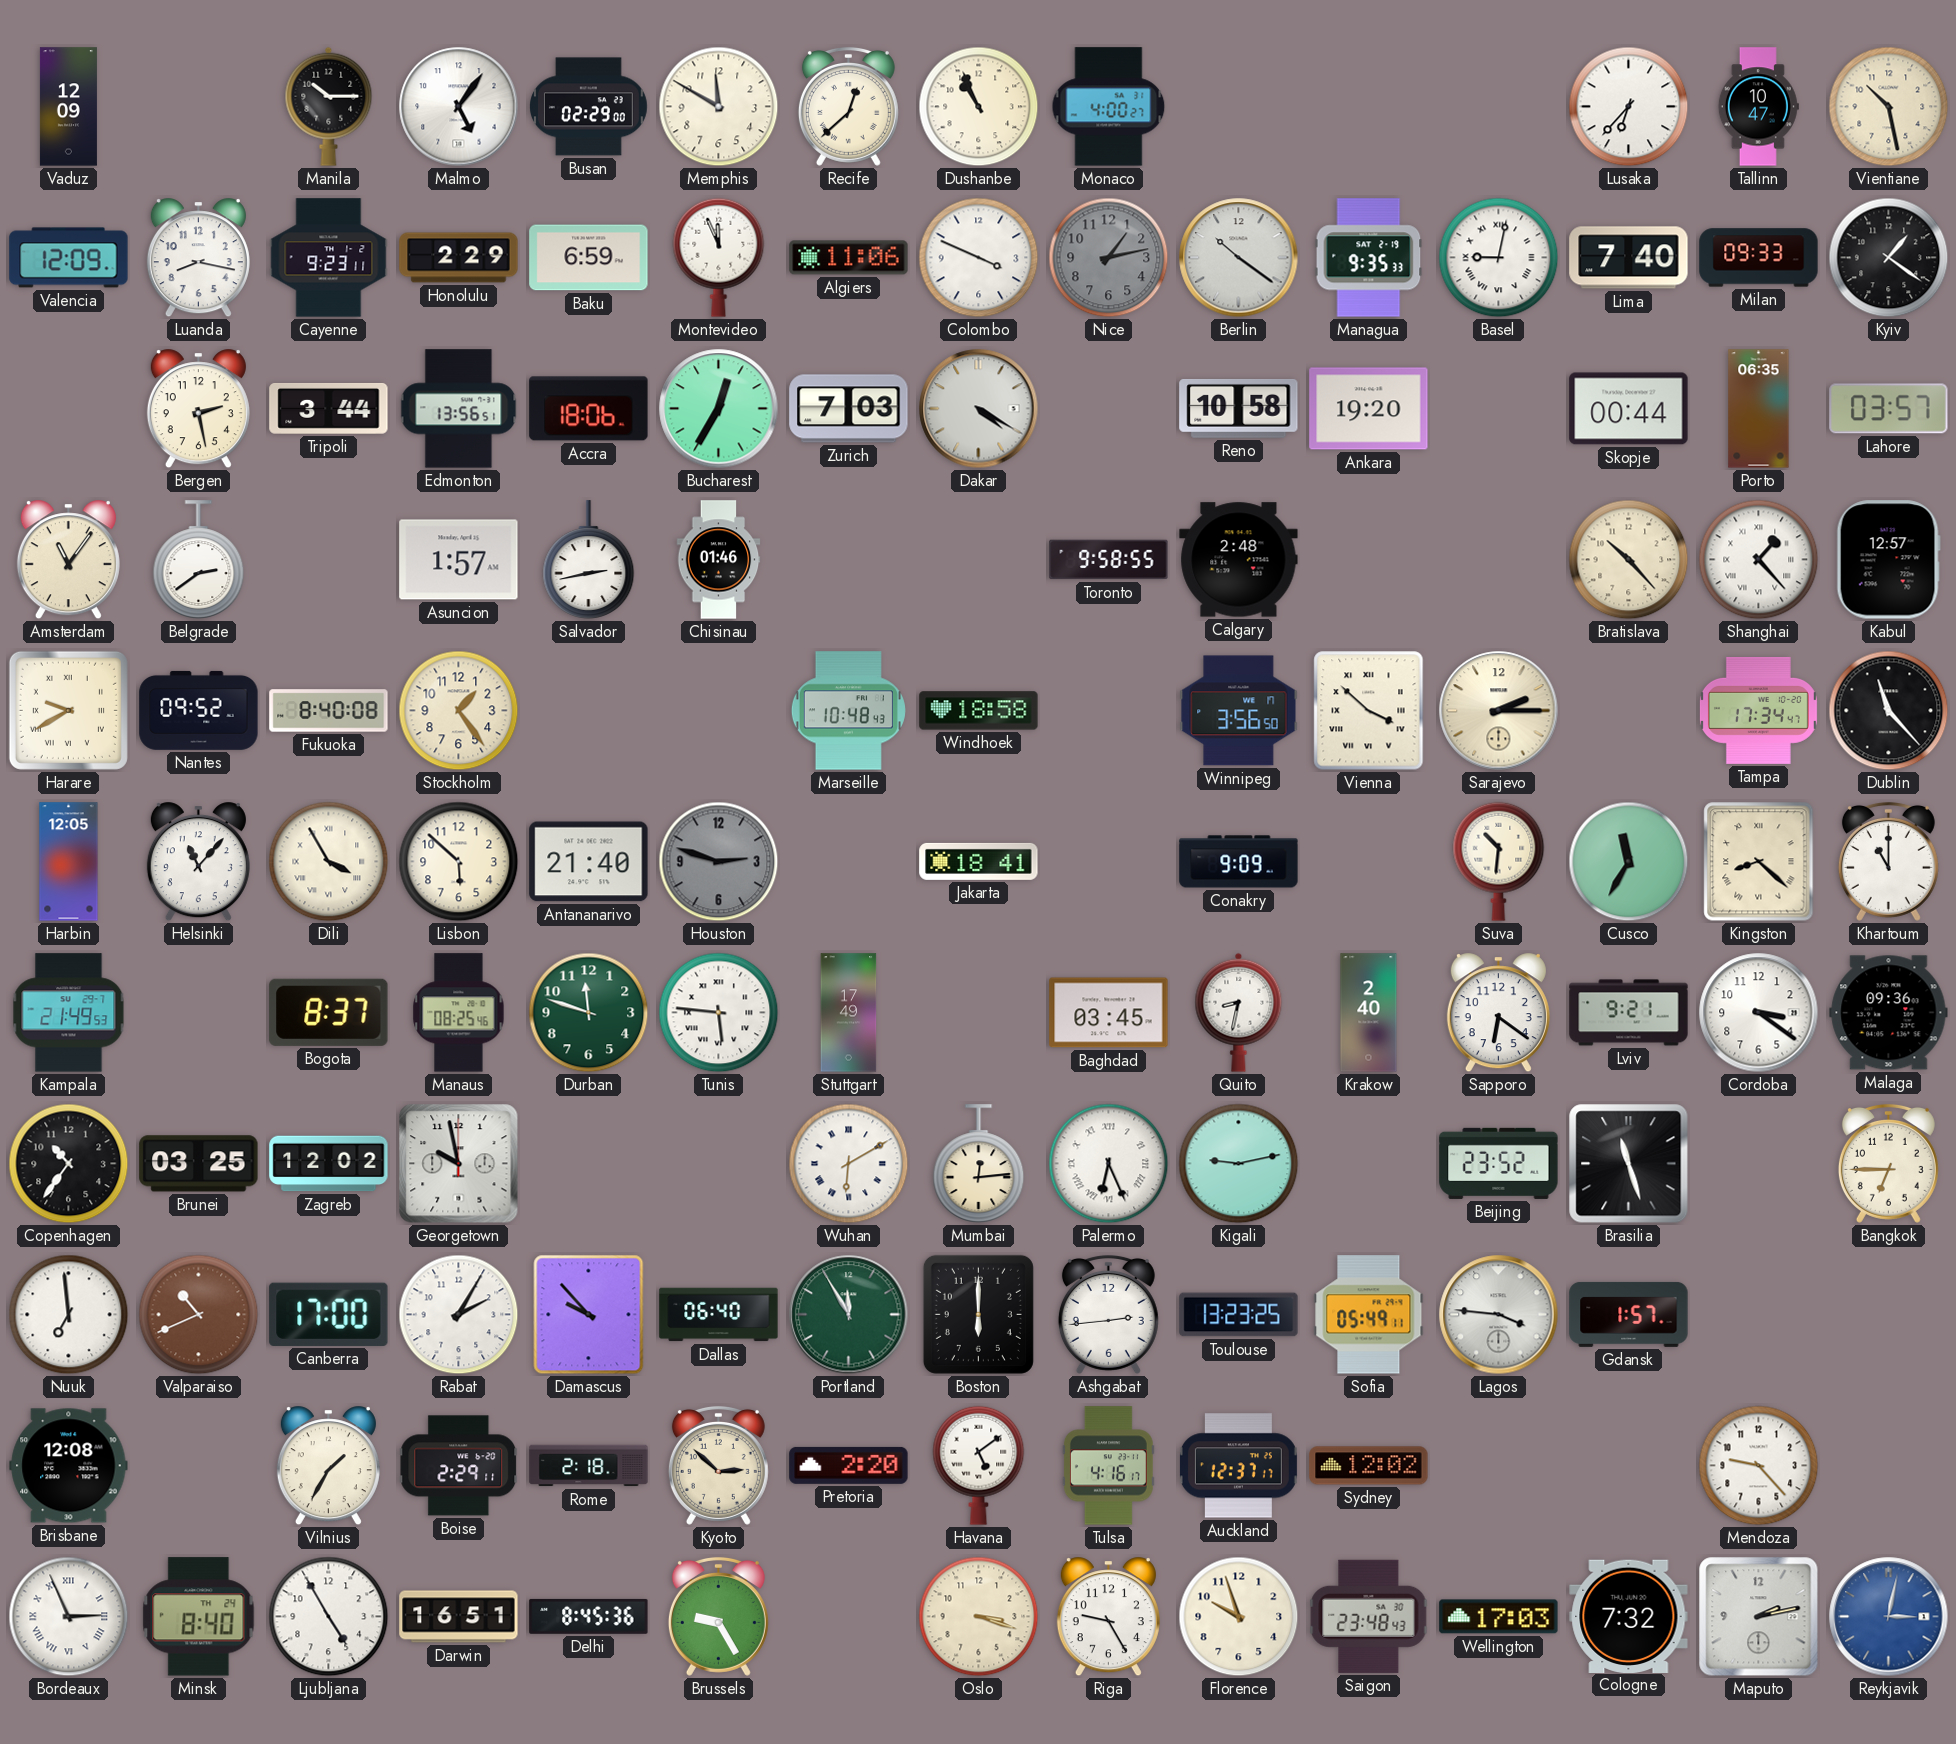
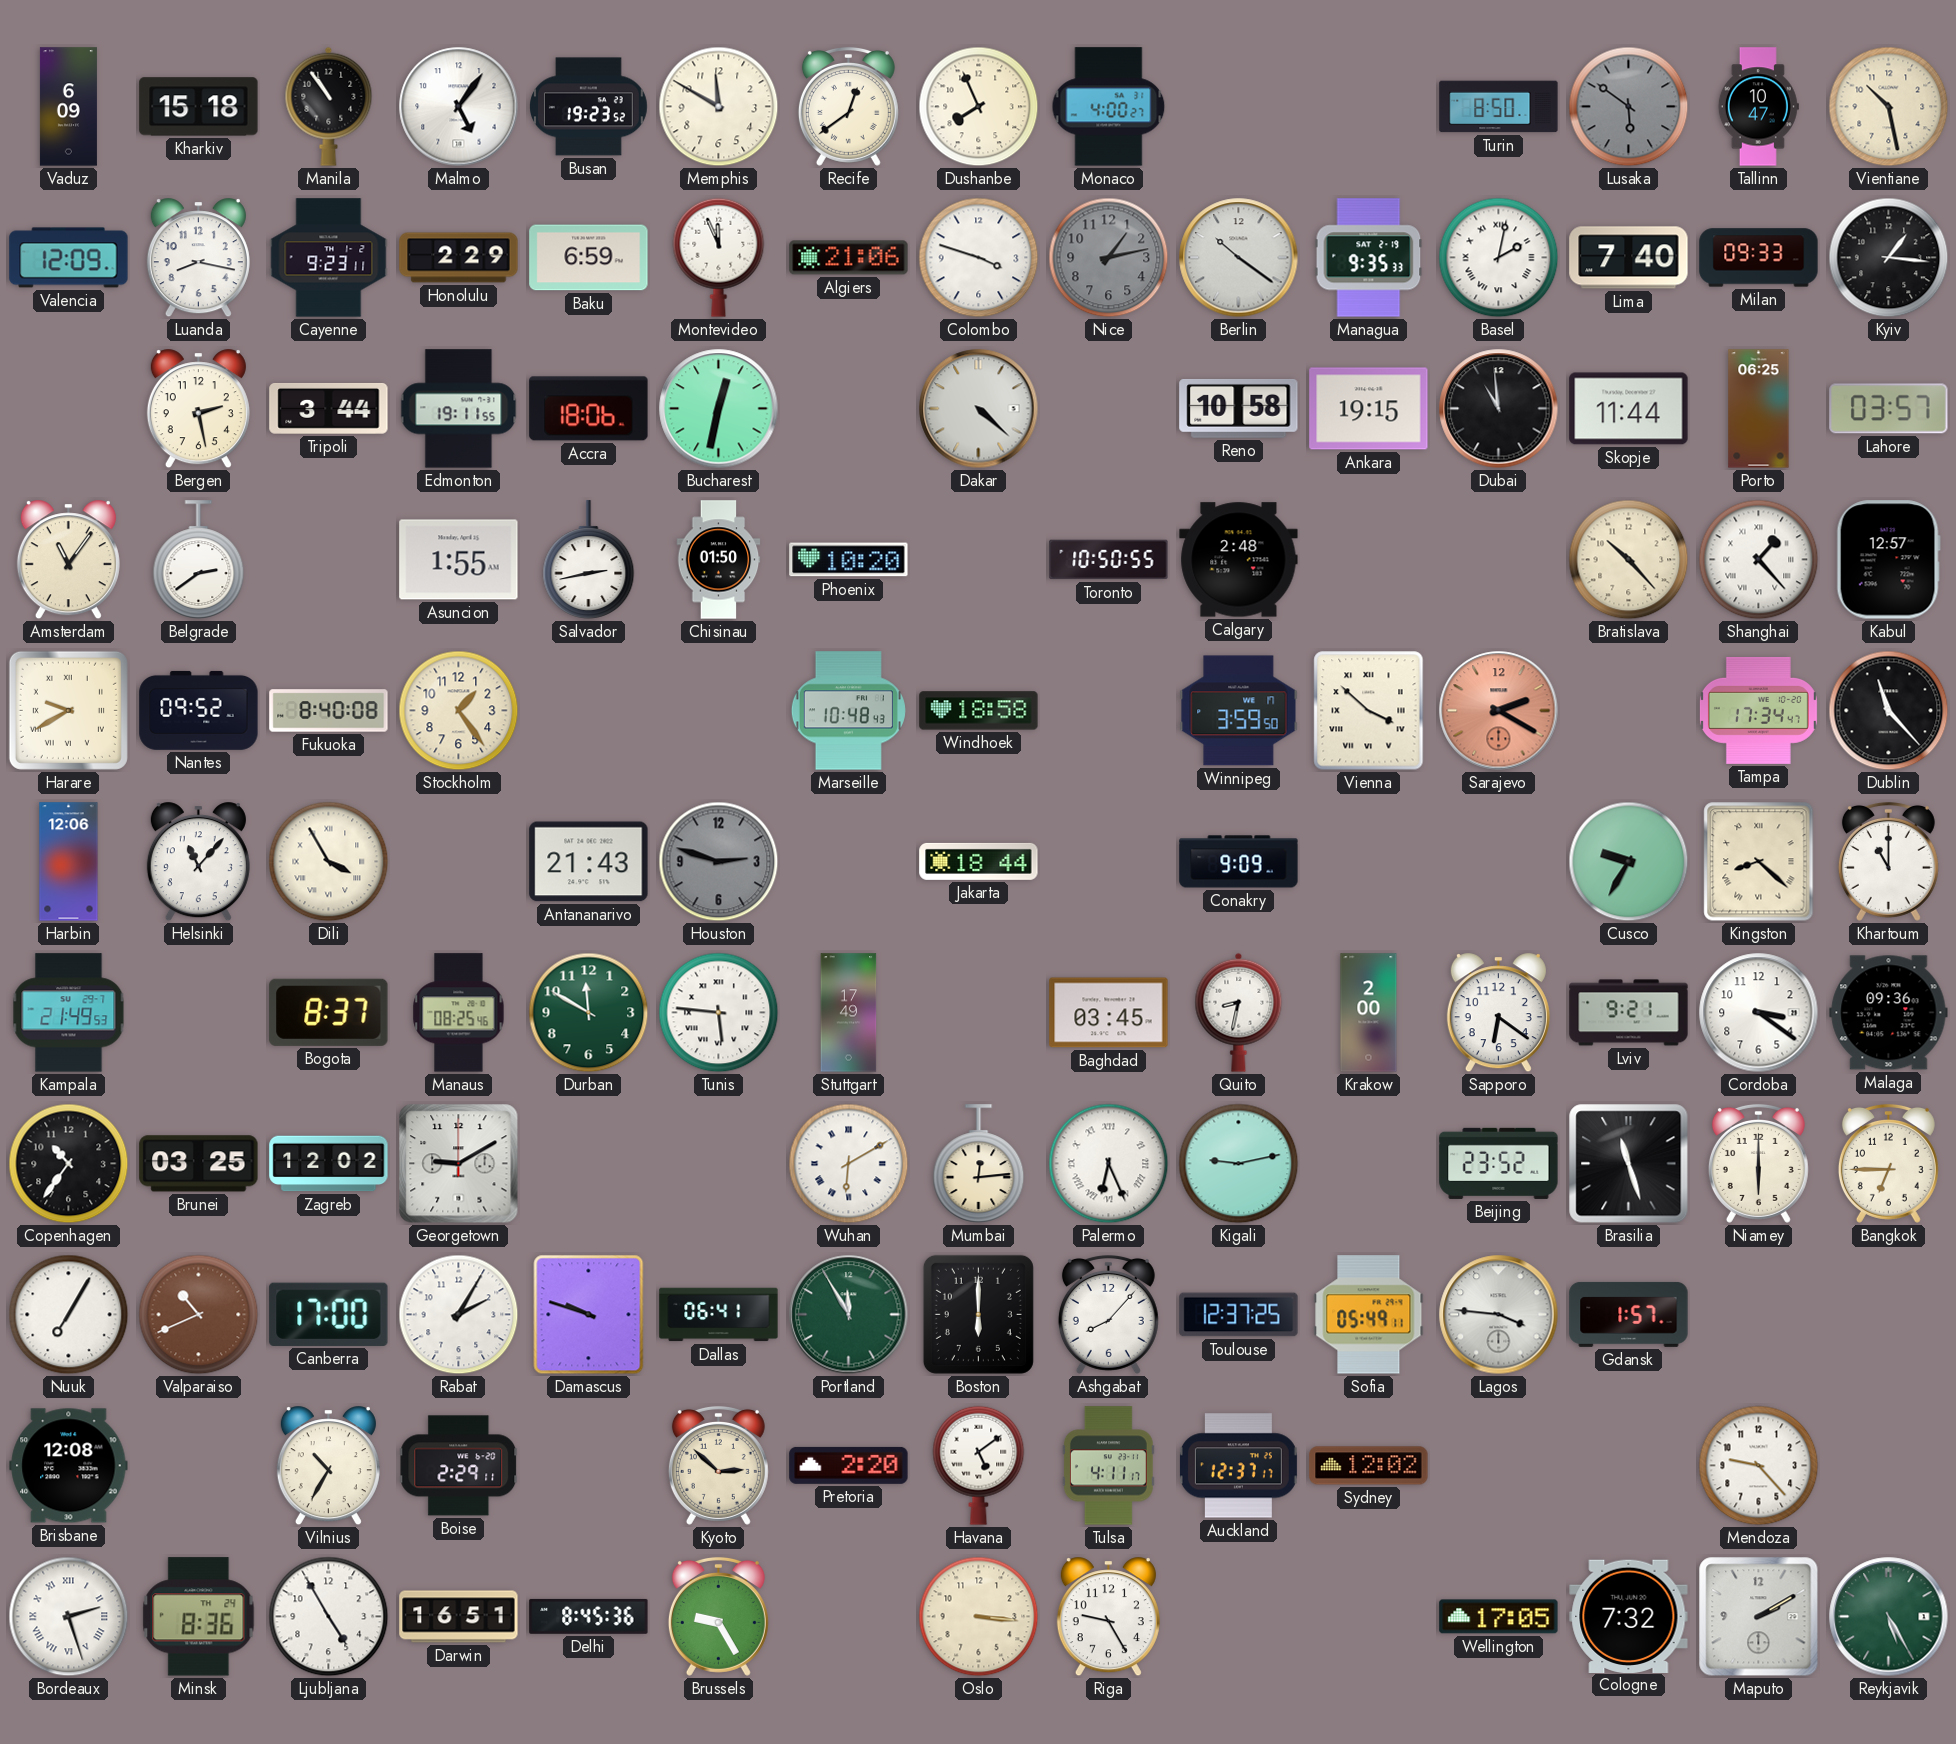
Vaduz: 12:09 -> 6:09 (68, 107)
Kharkiv: none -> 15:18 (199, 107)
Manila: 10:15 -> 10:54 (329, 106)
Busan: 02:29 -> 19:23 (588, 107)
Recife: 12:38 -> 12:39 (848, 106)
Dushanbe: 10:56 -> 7:56 (979, 107)
Turin: none -> 8:50 (1499, 107)
Lusaka: 6:37 -> 5:51 (1629, 107)
Lusaka dial: white -> grey (1629, 107)
Algiers: 11:06 -> 21:06 (849, 258)
Colombo: 3:49 -> 3:48 (979, 258)
Basel: 9:02 -> 2:02 (1499, 258)
Kyiv: 1:21 -> 1:16 (1889, 258)
Edmonton: 13:56 -> 19:11 (459, 409)
Bucharest: 12:35 -> 12:32 (719, 409)
Zurich: 7:03 -> none (849, 409)
Dakar: 4:20 -> 4:22 (979, 409)
Ankara: 19:20 -> 19:15 (1369, 409)
Dubai: none -> 10:59 (1499, 409)
Skopje: 00:44 -> 11:44 (1629, 409)
Porto: 06:35 -> 06:25 (1759, 409)
Asuncion: 1:57 -> 1:55 (459, 560)
Chisinau: 01:46 -> 01:50 (719, 560)
Phoenix: none -> 10:20 (849, 560)
Toronto: 9:58 -> 10:50 (1109, 560)
Winnipeg: 3:56 -> 3:59 (1239, 711)
Sarajevo: 2:15 -> 2:20 (1499, 711)
Sarajevo dial: cream -> salmon (1499, 711)
Harbin: 12:05 -> 12:06 (69, 862)
Lisbon: 5:52 -> none (459, 862)
Antananarivo: 21:40 -> 21:43 (589, 862)
Jakarta: 18:41 -> 18:44 (979, 861)
Suva: 10:31 -> none (1499, 861)
Cusco: 11:35 -> 9:35 (1629, 862)
Durban: 11:48 -> 11:50 (589, 1013)
Krakow: 2:40 -> 2:00 (1369, 1013)
Georgetown: 9:58 -> 9:10 (459, 1164)
Niamey: none -> 6:00 (1758, 1163)
Nuuk: 6:59 -> 7:05 (69, 1315)
Damascus: 9:53 -> 9:48 (589, 1315)
Dallas: 06:40 -> 06:41 (719, 1315)
Ashgabat: 2:44 -> 8:07 (1108, 1314)
Toulouse: 13:23 -> 12:37 (1239, 1315)
Vilnius: 1:35 -> 10:35 (328, 1466)
Rome: 2:18 -> none (589, 1466)
Tulsa: 4:16 -> 4:11 (1108, 1466)
Bordeaux: 2:56 -> 2:27 (69, 1617)
Minsk: 8:40 -> 8:36 (199, 1617)
Oslo: 3:18 -> 3:16 (979, 1617)
Florence: 9:57 -> none (1239, 1617)
Saigon: 23:48 -> none (1369, 1616)
Wellington: 17:03 -> 17:05 (1499, 1617)
Maputo: 2:13 -> 2:10 (1759, 1617)
Reykjavik: 3:02 -> 5:25 (1889, 1617)
Reykjavik dial: blue -> green (1889, 1617)
